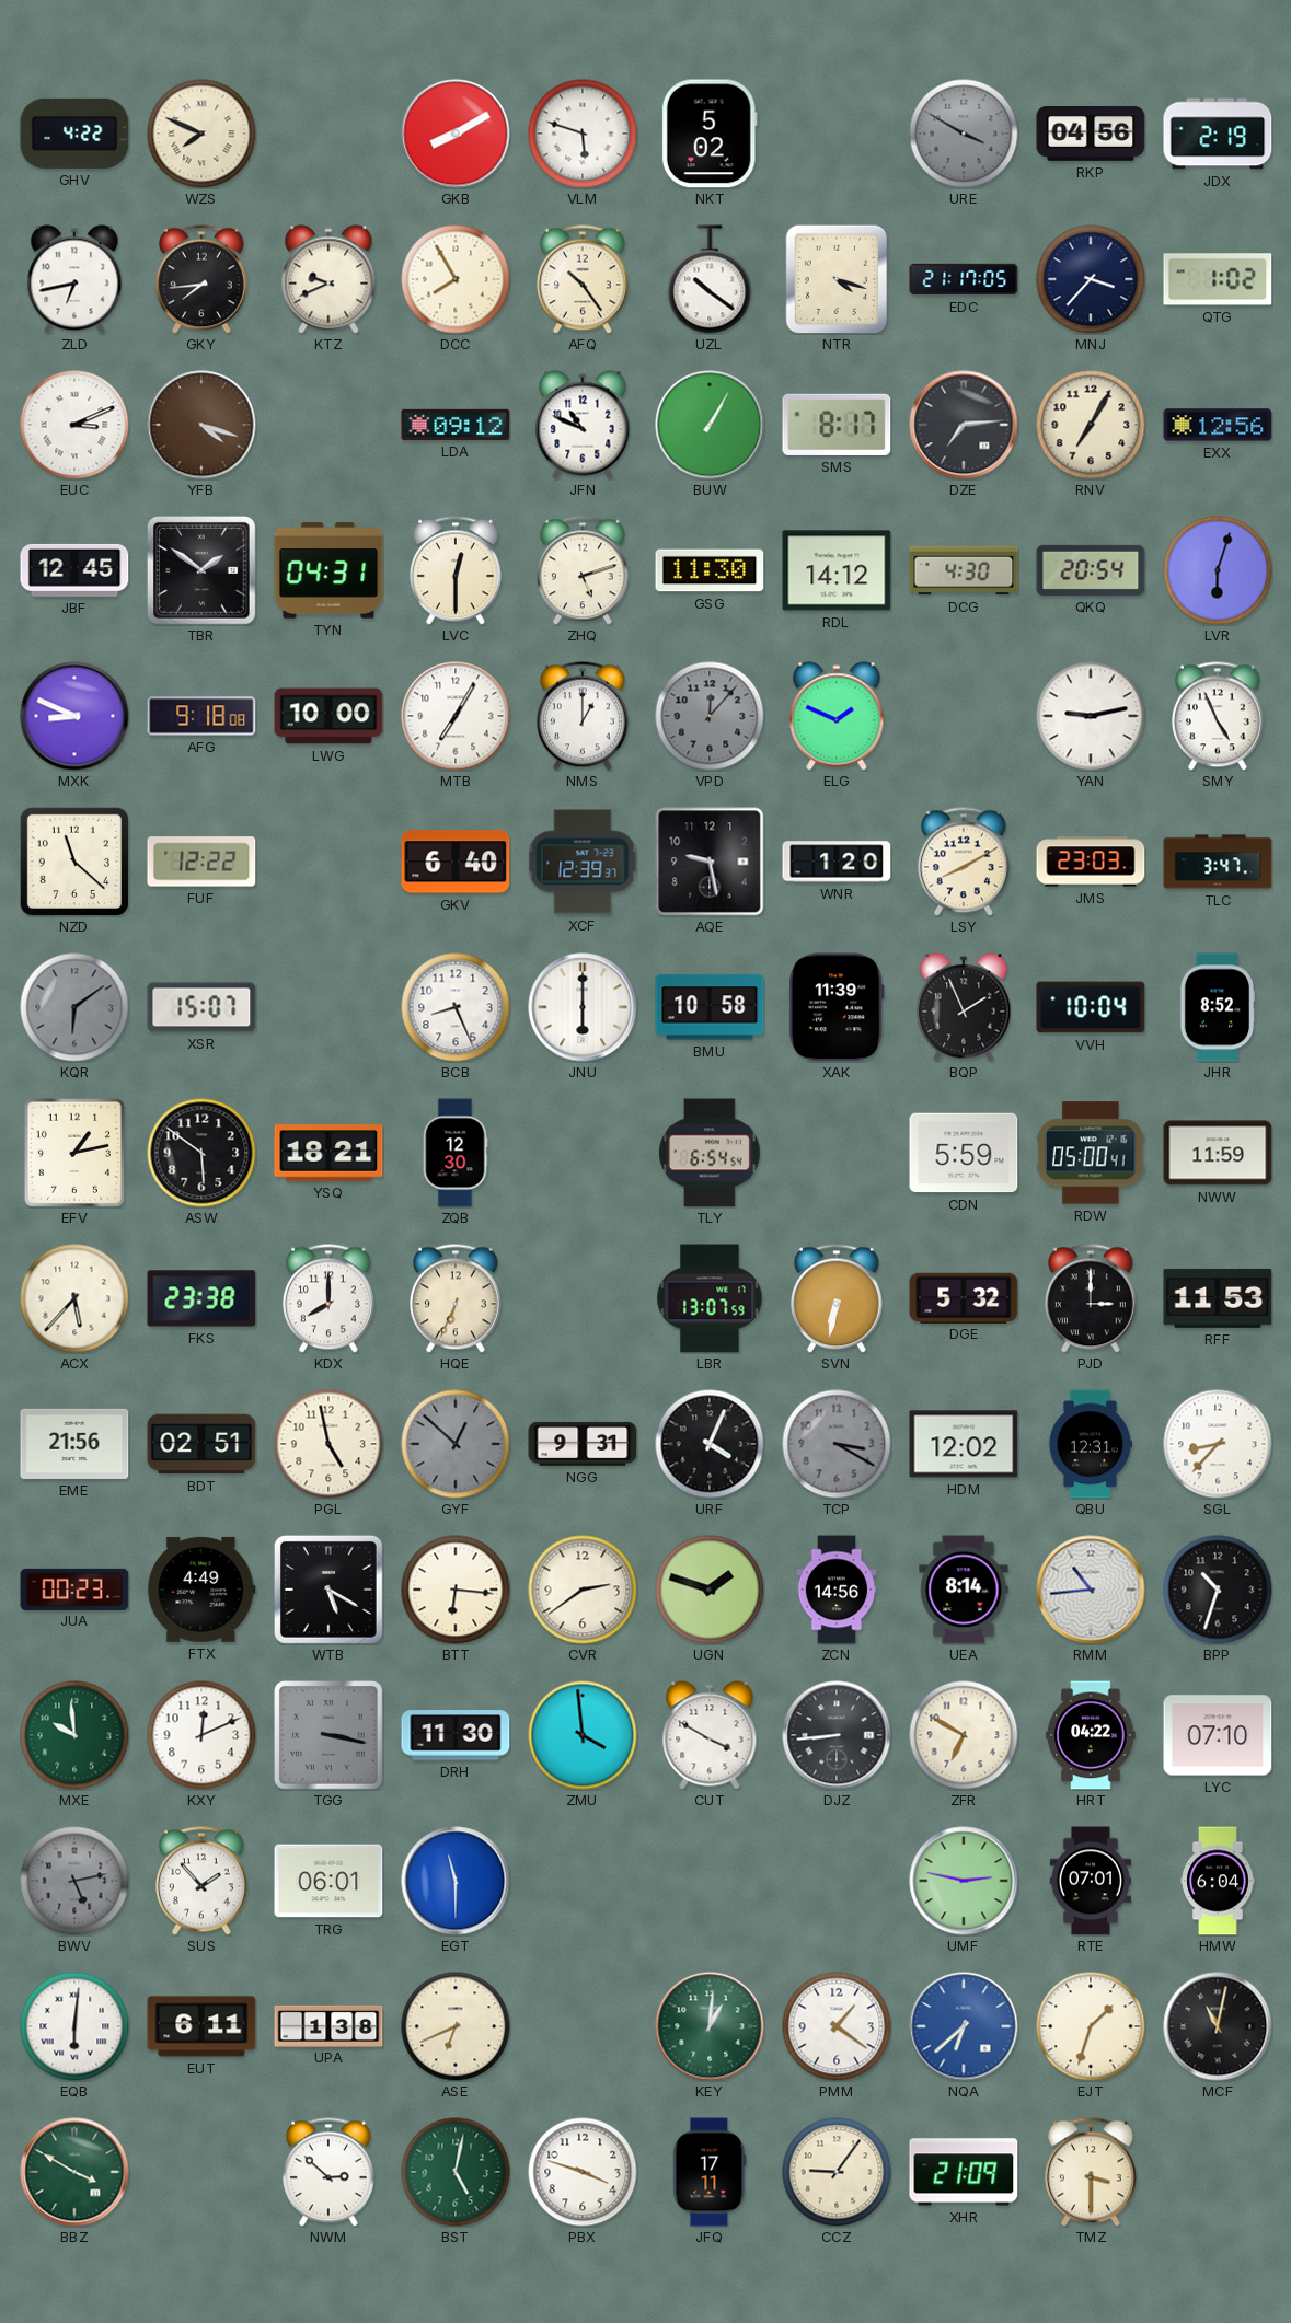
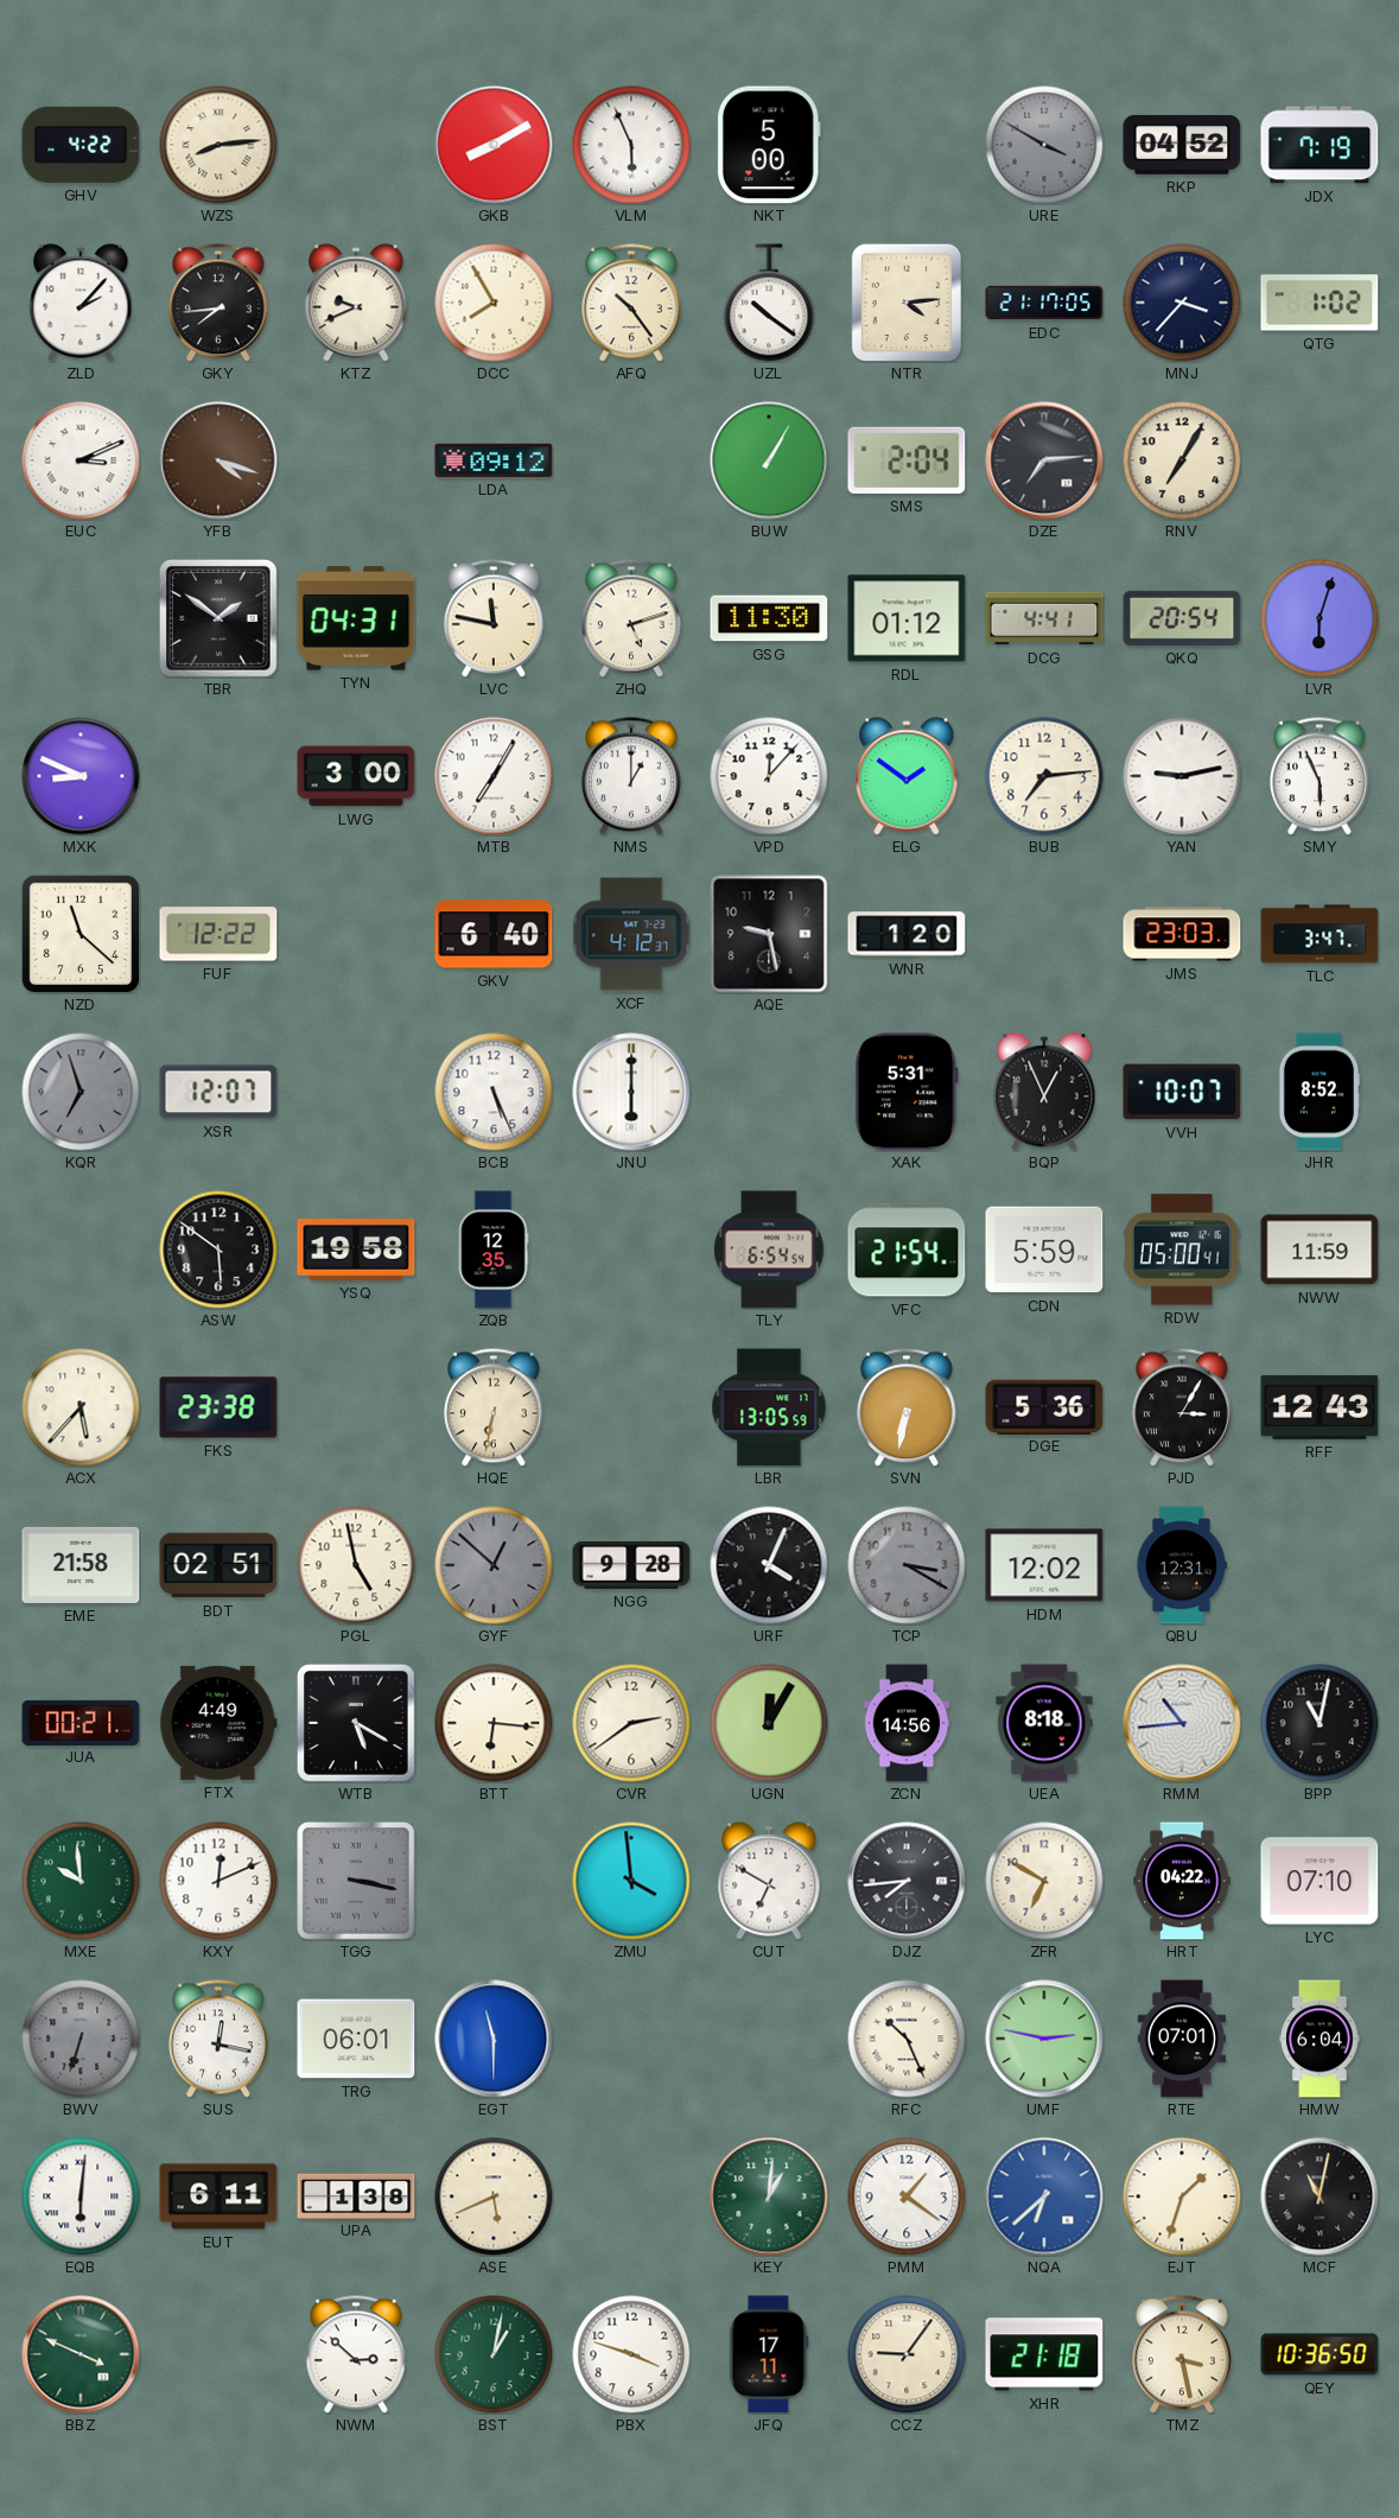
WZS: 7:49 -> 8:14 (218, 145)
VLM: 5:48 -> 5:56 (631, 145)
NKT: 5:02 -> 5:00 (769, 145)
RKP: 04:56 -> 04:52 (1182, 145)
JDX: 2:19 -> 7:19 (1319, 145)
ZLD: 6:43 -> 2:07 (81, 303)
NTR: 4:18 -> 4:14 (907, 303)
JFN: 10:49 -> none (583, 425)
SMS: 8:17 -> 2:04 (907, 460)
EXX: 12:56 -> none (1218, 425)
JBF: 12:45 -> none (74, 570)
LVC: 12:30 -> 11:47 (494, 618)
RDL: 14:12 -> 01:12 (907, 618)
DCG: 4:30 -> 4:41 (1044, 618)
AFG: 9:18 -> none (201, 716)
LWG: 10:00 -> 3:00 (356, 776)
VPD dial: grey -> white (769, 776)
ELG: 1:49 -> 1:51 (907, 776)
BUB: none -> 7:14 (1044, 776)
SMY: 4:56 -> 5:56 (1319, 776)
XCF: 12:39 -> 4:12 (631, 934)
LSY: 8:10 -> none (964, 862)
KQR: 6:09 -> 6:57 (81, 1092)
XSR: 15:07 -> 12:07 (218, 1092)
BCB: 8:26 -> 5:26 (494, 1092)
BMU: 10:58 -> none (710, 1007)
XAK: 11:39 -> 5:31 (907, 1092)
BQP: 1:56 -> 12:56 (1044, 1092)
VVH: 10:04 -> 10:07 (1182, 1092)
EFV: 1:13 -> none (74, 1153)
YSQ: 18:21 -> 19:58 (356, 1250)
ZQB: 12:30 -> 12:35 (494, 1250)
VFC: none -> 21:54 (907, 1250)
KDX: 8:00 -> none (328, 1298)
HQE: 6:34 -> 6:32 (494, 1407)
LBR: 13:07 -> 13:05 (769, 1407)
DGE: 5:32 -> 5:36 (1044, 1406)
PJD: 3:00 -> 3:05 (1182, 1407)
RFF: 11:53 -> 12:43 (1319, 1407)
EME: 21:56 -> 21:58 (81, 1565)
NGG: 9:31 -> 9:28 (631, 1565)
SGL: 8:37 -> none (1218, 1444)
JUA: 00:23 -> 00:21 (81, 1722)
UGN: 1:48 -> 12:05 (769, 1723)
UEA: 8:14 -> 8:18 (1044, 1723)
BPP: 10:33 -> 11:02 (1319, 1723)
DRH: 11:30 -> none (456, 1735)
CUT: 3:50 -> 6:50 (769, 1881)
DJZ: 8:44 -> 7:44 (907, 1881)
BWV: 5:13 -> 6:33 (81, 2039)
SUS: 1:53 -> 12:17 (218, 2039)
RFC: none -> 10:26 (907, 2039)
ASE: 6:41 -> 5:41 (494, 2196)
BBZ: 3:50 -> 3:49 (81, 2354)
BST: 5:02 -> 1:02 (494, 2354)
XHR: 21:09 -> 21:18 (1044, 2354)
TMZ: 3:30 -> 3:28 (1182, 2354)
QEY: none -> 10:36 (1319, 2354)
